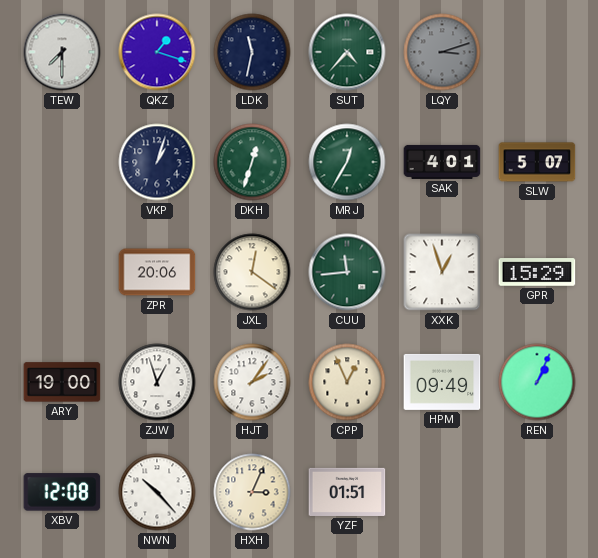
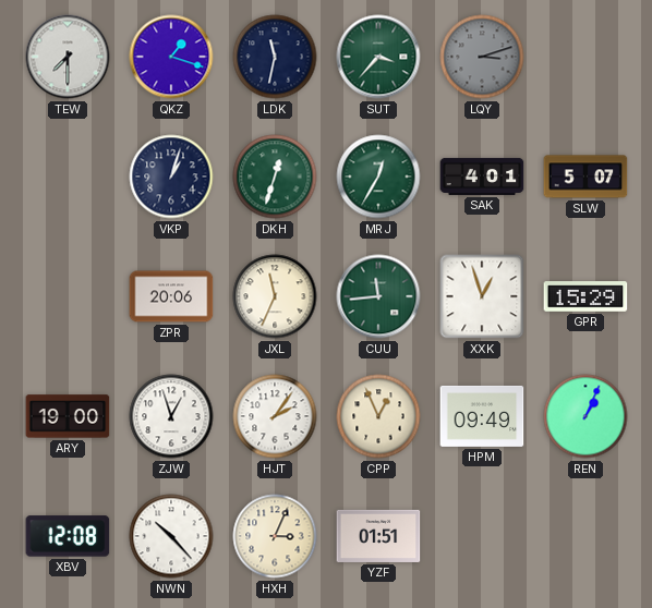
SUT: 4:37 -> 3:37 (378, 57)
JXL: 12:21 -> 11:34 (275, 296)
